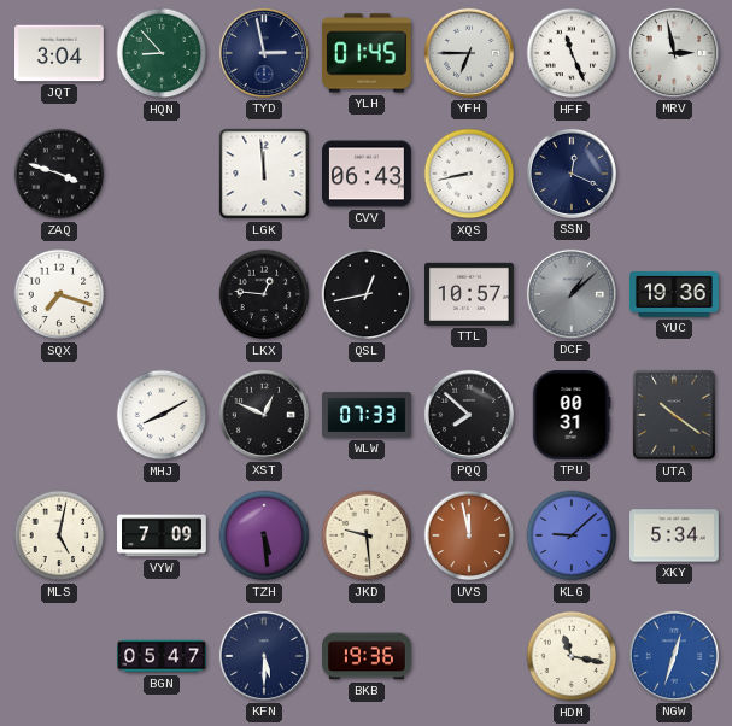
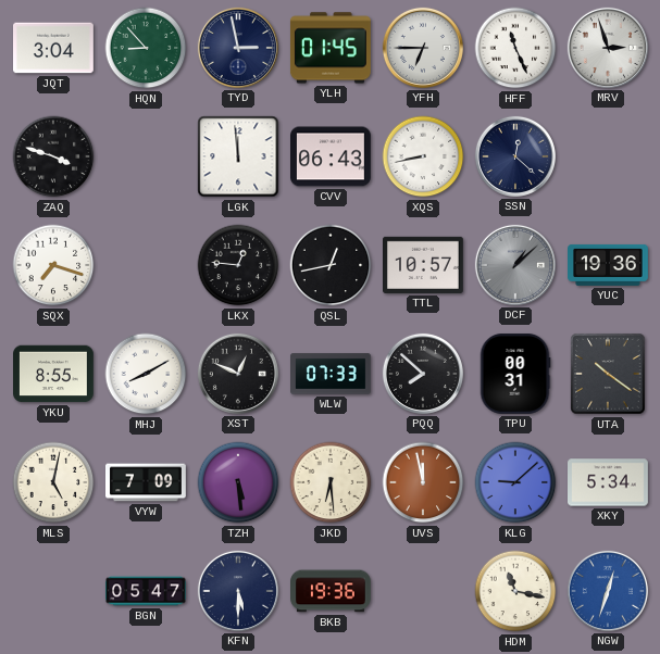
MRV: 2:58 -> 2:57 (608, 48)
SSN: 12:19 -> 12:22 (515, 156)
YKU: none -> 8:55 (54, 374)
JKD: 9:29 -> 6:29 (331, 482)
